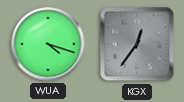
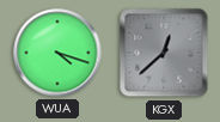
KGX: 12:36 -> 12:38 (164, 53)
